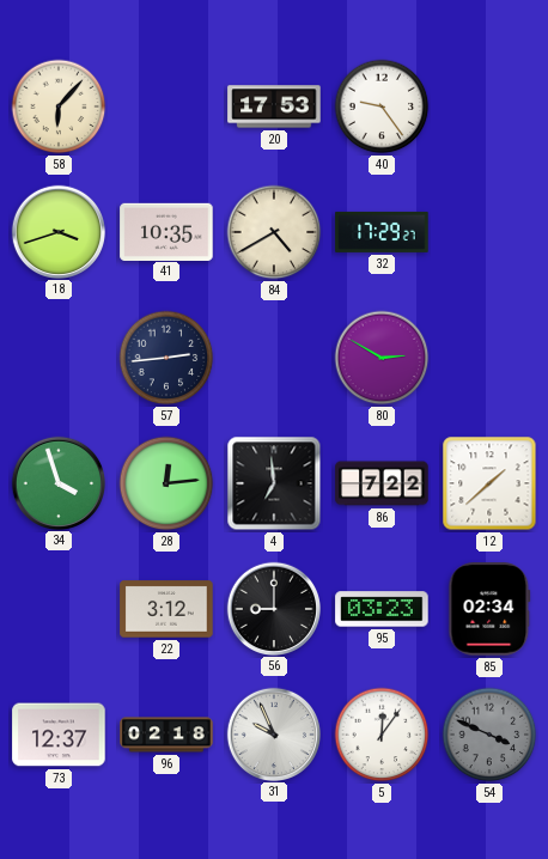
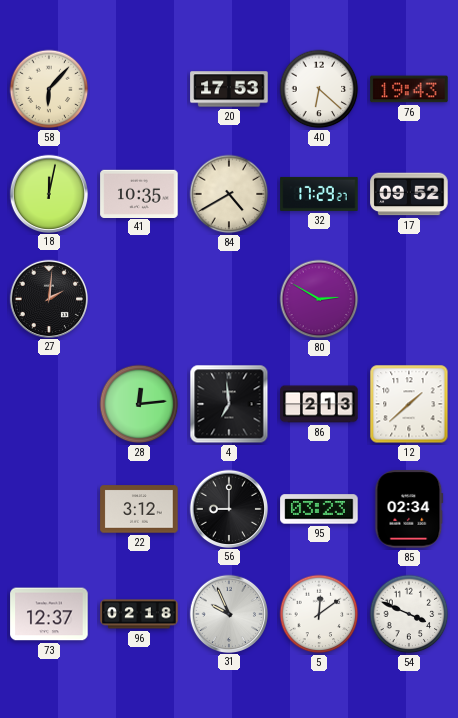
40: 9:24 -> 6:22 (319, 89)
76: none -> 19:43 (409, 89)
18: 3:42 -> 12:02 (48, 193)
17: none -> 09:52 (409, 194)
27: none -> 2:01 (48, 298)
57: 2:44 -> none (166, 358)
34: 3:57 -> none (57, 482)
86: 7:22 -> 2:13 (319, 404)
5: 12:06 -> 12:09 (319, 614)
54 dial: grey -> white (409, 614)
